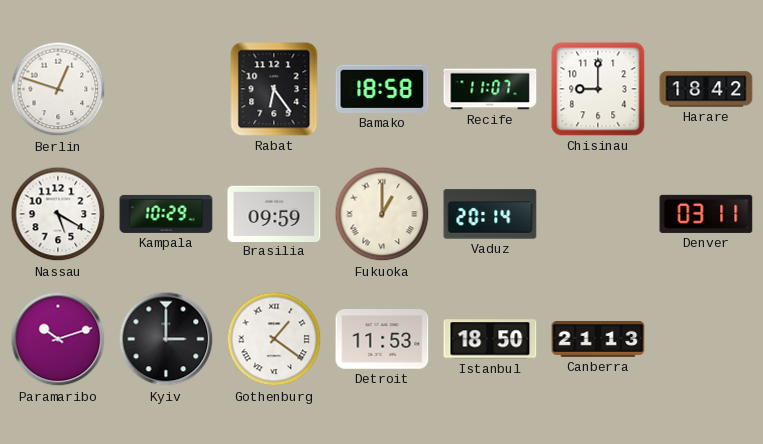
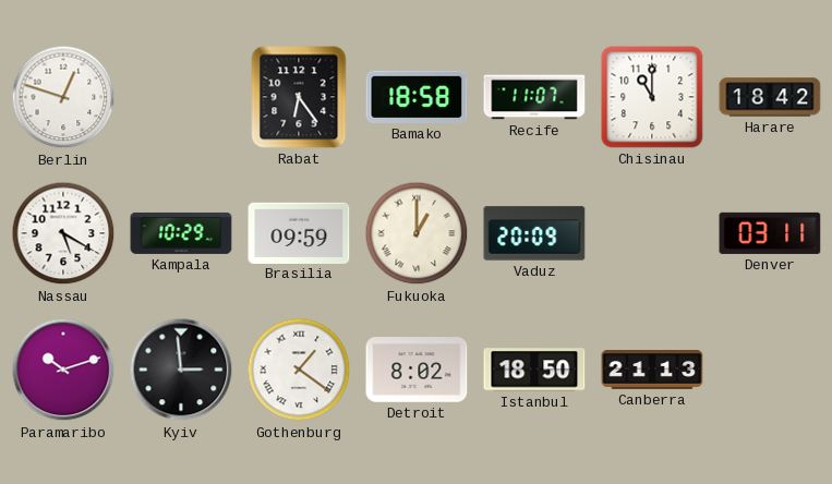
Chisinau: 9:00 -> 11:00 (652, 97)
Vaduz: 20:14 -> 20:09 (534, 233)
Kyiv: 3:00 -> 2:59 (181, 370)
Detroit: 11:53 -> 8:02 (417, 370)
